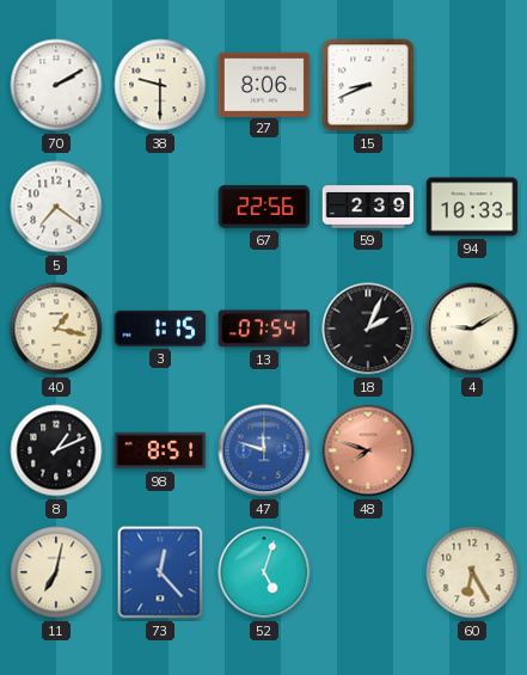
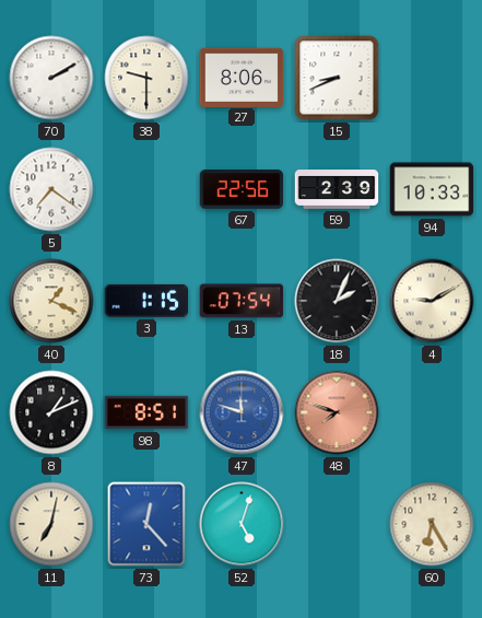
40: 1:17 -> 1:19 (51, 301)
